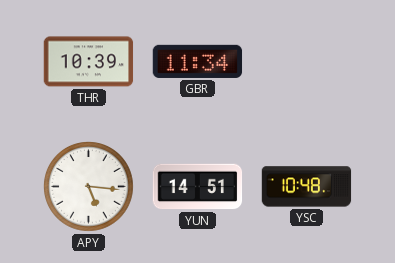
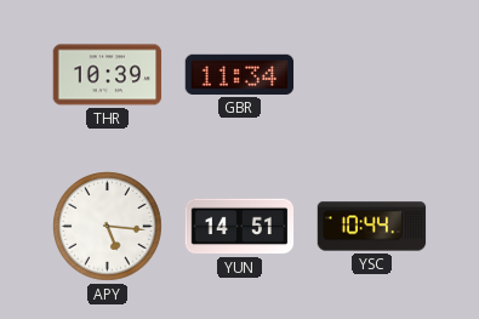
YSC: 10:48 -> 10:44 (372, 227)
